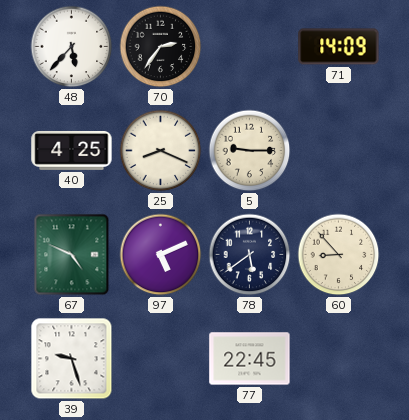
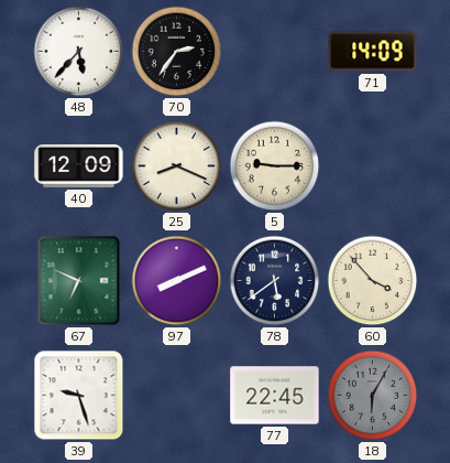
40: 4:25 -> 12:09 (79, 165)
67: 4:49 -> 6:49 (79, 281)
97: 5:11 -> 8:11 (177, 281)
60: 8:53 -> 3:53 (373, 281)
18: none -> 6:05 (373, 396)
